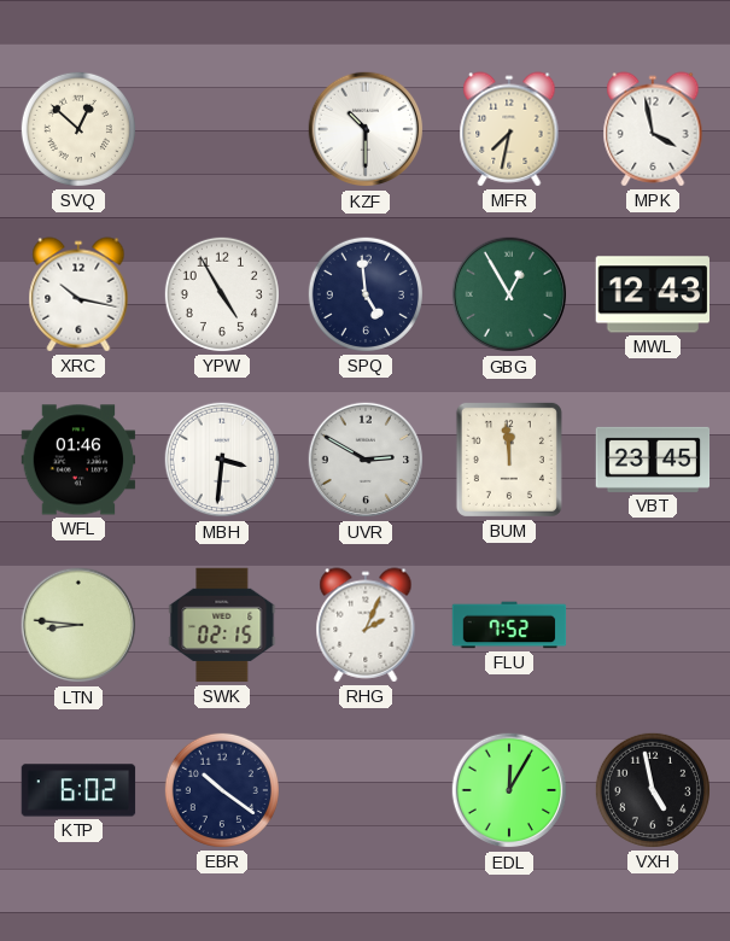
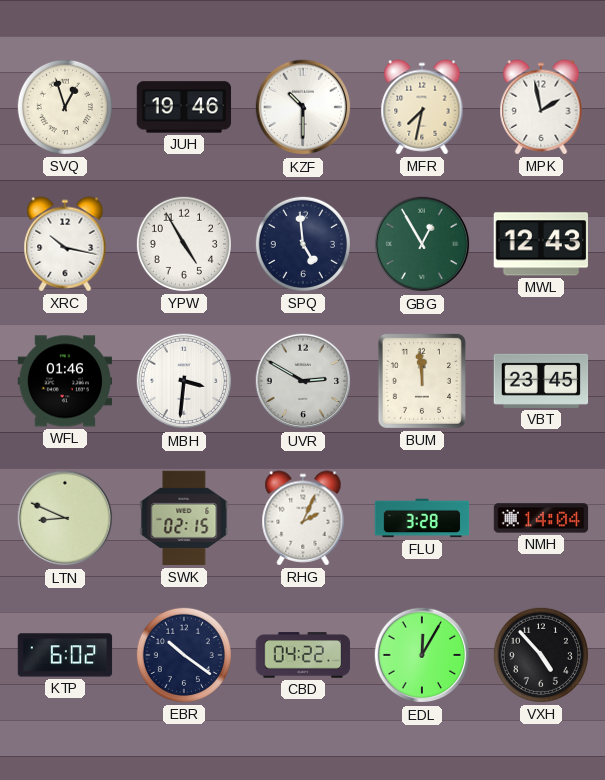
SVQ: 12:52 -> 12:57 (65, 107)
JUH: none -> 19:46 (184, 107)
MPK: 3:58 -> 1:58 (541, 107)
LTN: 8:46 -> 8:49 (65, 518)
FLU: 7:52 -> 3:28 (422, 518)
NMH: none -> 14:04 (541, 518)
CBD: none -> 04:22 (303, 655)
VXH: 4:58 -> 4:53 (541, 655)
